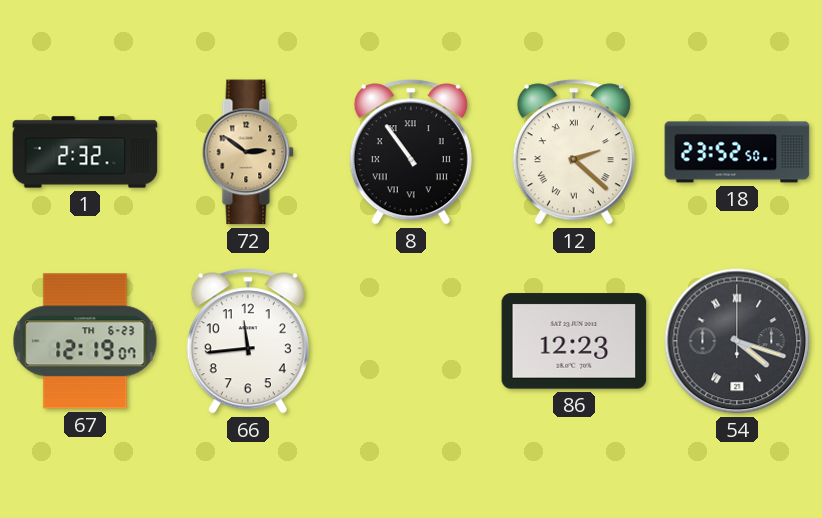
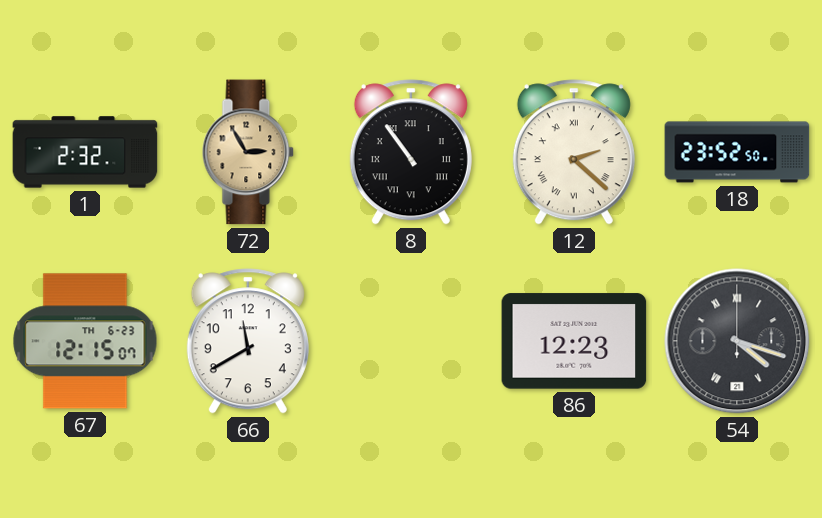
72: 2:51 -> 2:55 (248, 152)
67: 12:19 -> 12:15 (85, 341)
66: 11:44 -> 11:40 (248, 341)
